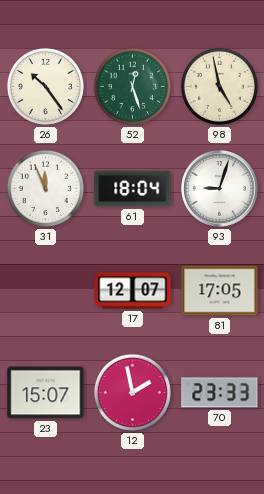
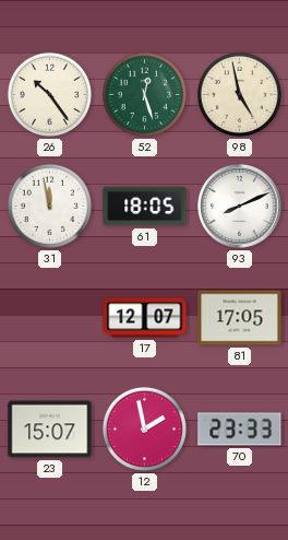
31: 11:56 -> 11:58 (49, 206)
61: 18:04 -> 18:05 (145, 207)
93: 9:03 -> 8:11 (240, 207)
